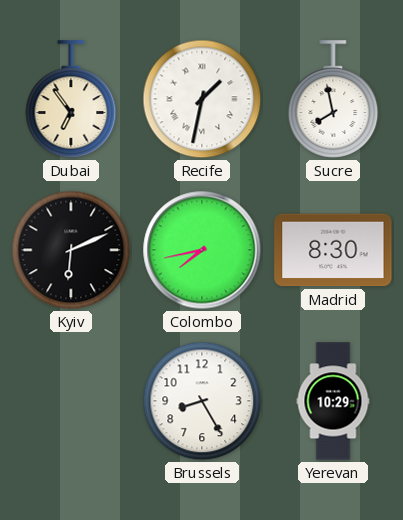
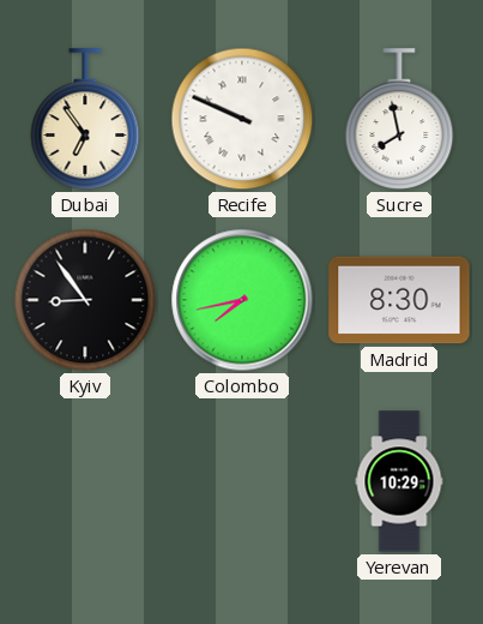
Recife: 1:32 -> 9:49 (242, 119)
Kyiv: 6:11 -> 8:54 (85, 300)
Brussels: 8:25 -> none (202, 401)
